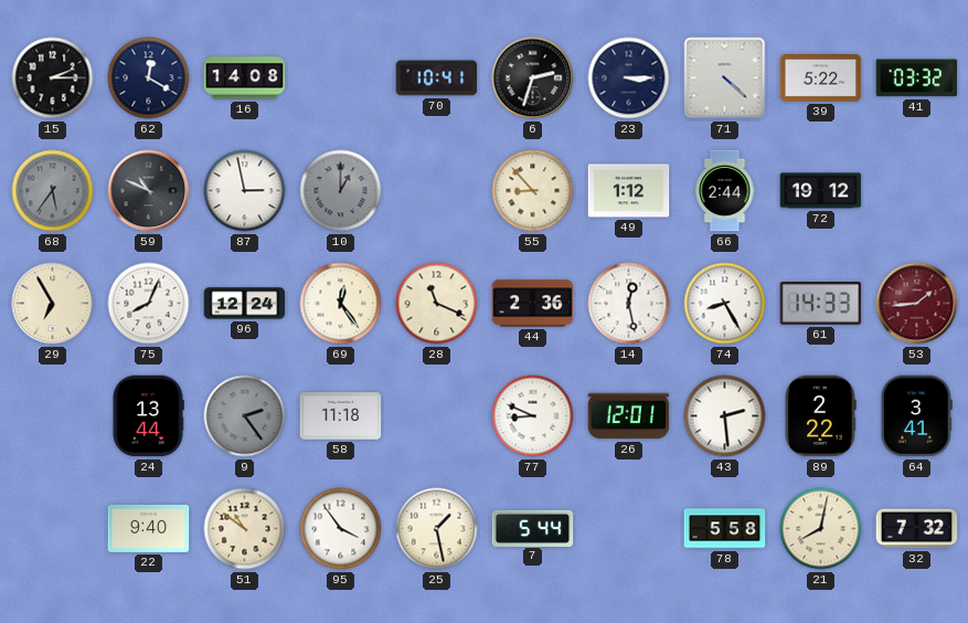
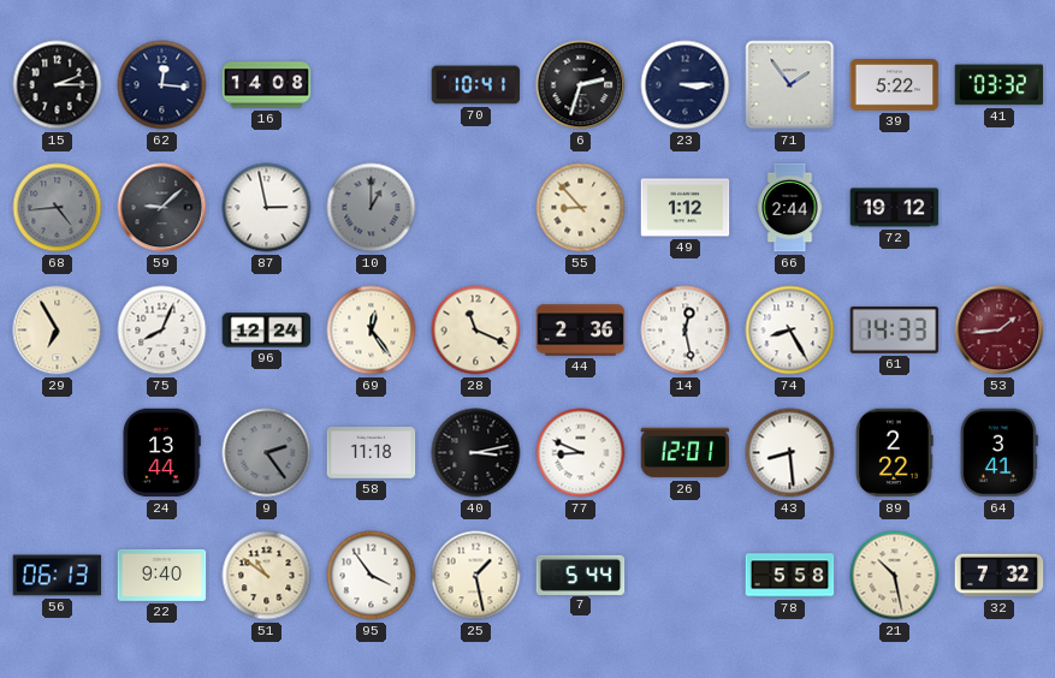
62: 12:20 -> 12:16 (162, 85)
71: 4:22 -> 1:54 (790, 85)
68: 5:36 -> 4:44 (58, 208)
59: 10:49 -> 9:08 (162, 208)
40: none -> 3:13 (476, 453)
43: 2:29 -> 8:29 (790, 453)
56: none -> 06:13 (58, 576)
21: 8:02 -> 10:28 (895, 576)
